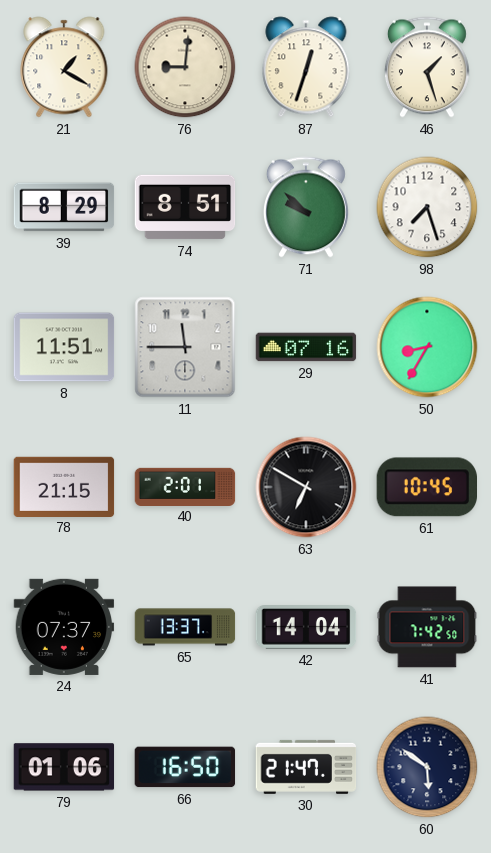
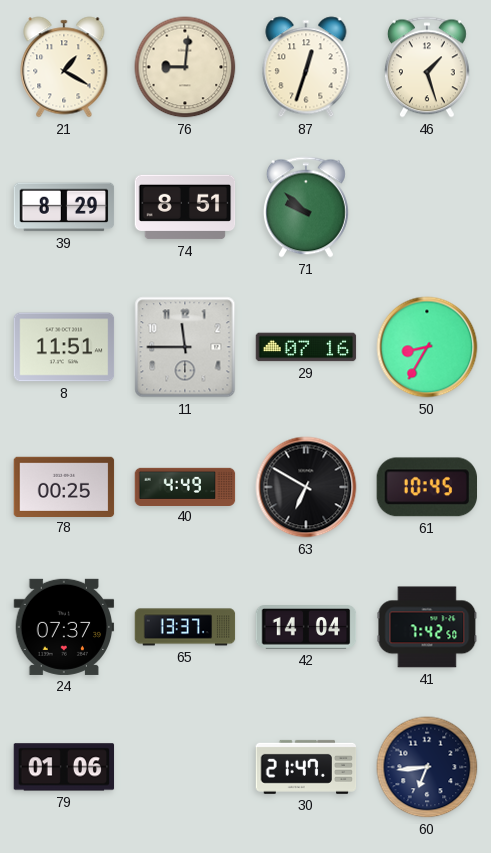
98: 7:27 -> none (427, 207)
78: 21:15 -> 00:25 (64, 486)
40: 2:01 -> 4:49 (185, 486)
66: 16:50 -> none (185, 767)
60: 5:51 -> 6:44 (427, 767)
